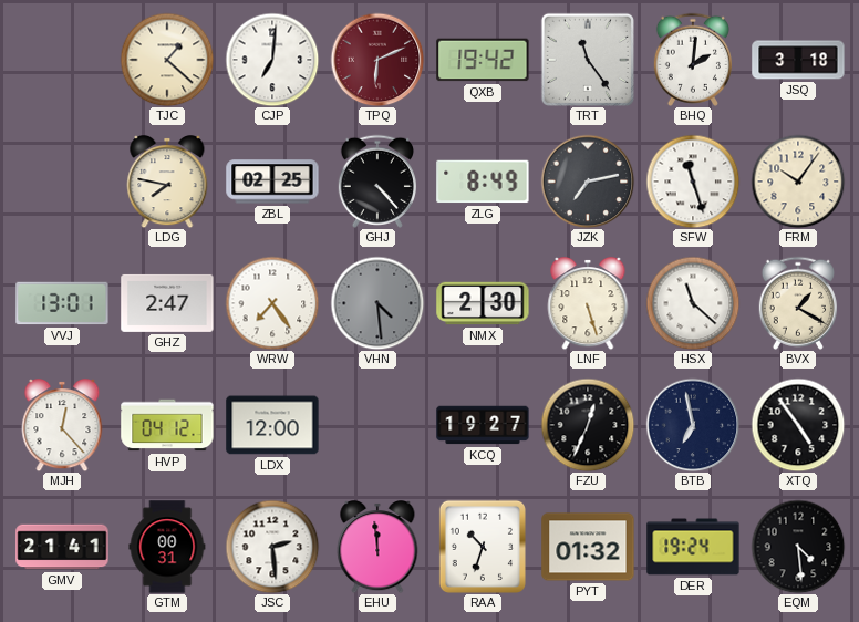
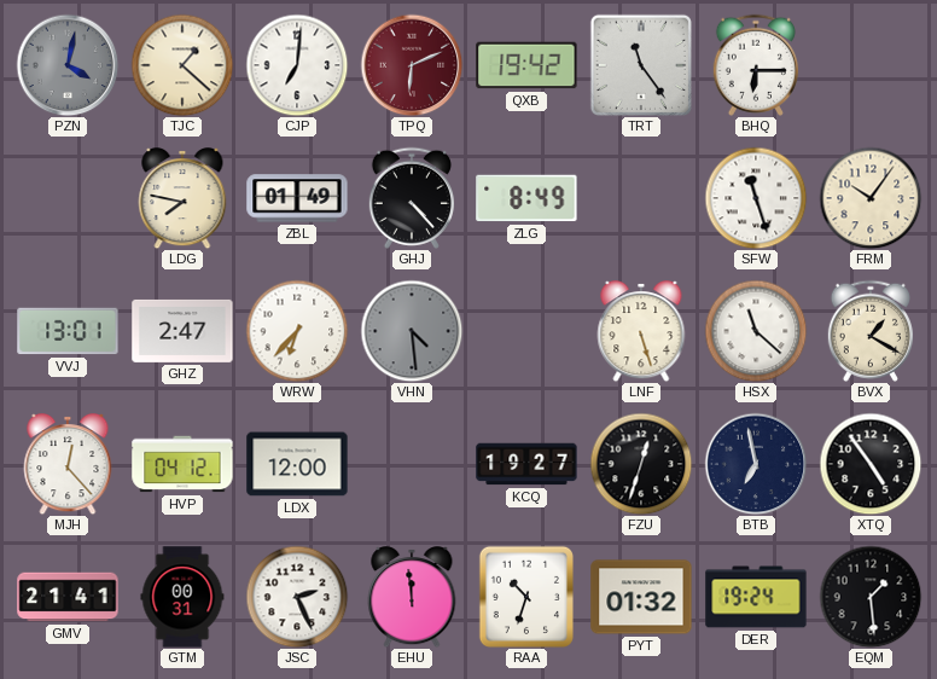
PZN: none -> 4:02 (68, 65)
BHQ: 2:01 -> 6:15 (756, 65)
JSQ: 3:18 -> none (798, 60)
ZBL: 02:25 -> 01:49 (297, 198)
JZK: 7:13 -> none (588, 182)
WRW: 7:24 -> 6:37 (297, 331)
NMX: 2:30 -> none (483, 303)
FZU: 12:34 -> 12:33 (641, 464)
JSC: 2:29 -> 2:26 (297, 597)
EQM: 4:29 -> 1:29 (871, 597)
